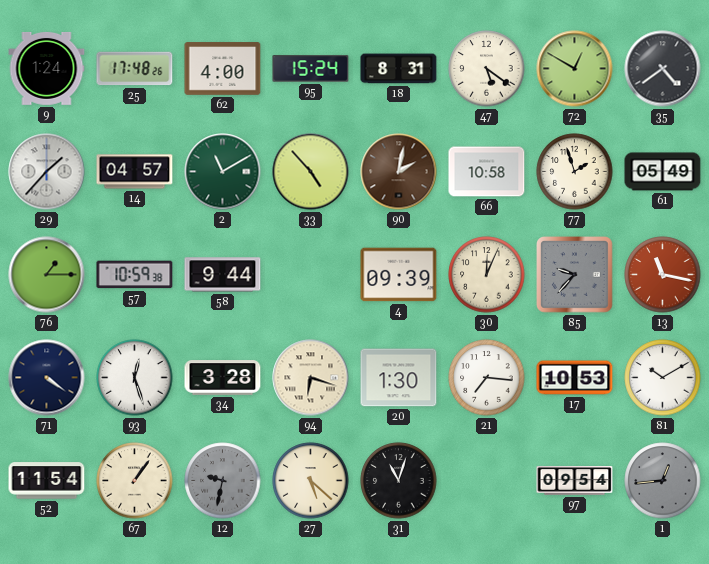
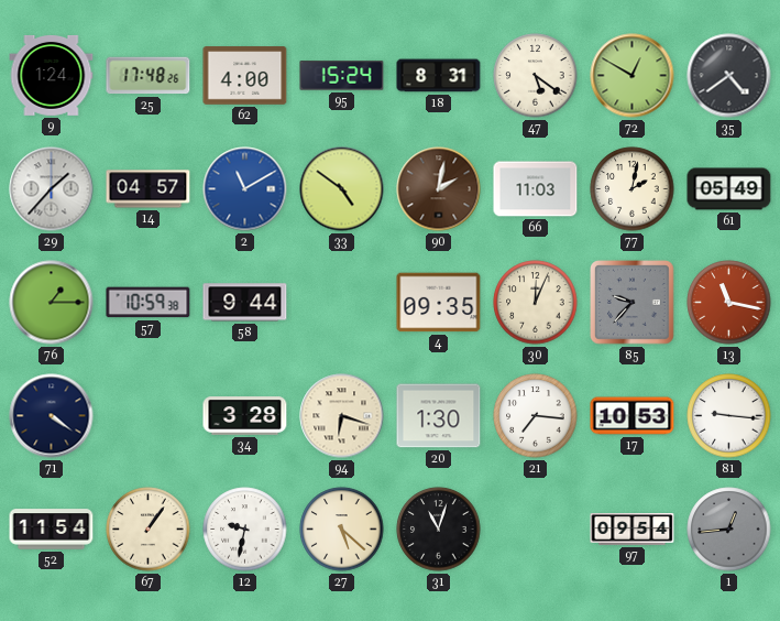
2 dial: green -> blue (245, 189)
33: 4:53 -> 4:51 (342, 189)
66: 10:58 -> 11:03 (536, 189)
77: 1:57 -> 2:02 (633, 189)
4: 09:39 -> 09:35 (439, 303)
93: 12:27 -> none (135, 378)
81: 10:10 -> 9:16 (729, 416)
12 dial: grey -> white (245, 530)
